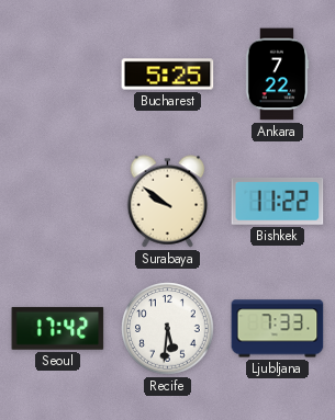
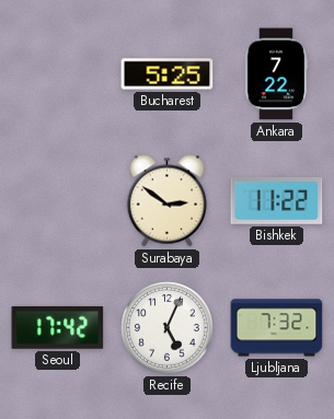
Surabaya: 9:51 -> 2:51 (168, 201)
Recife: 5:31 -> 5:04 (168, 328)
Ljubljana: 7:33 -> 7:32 (277, 328)
